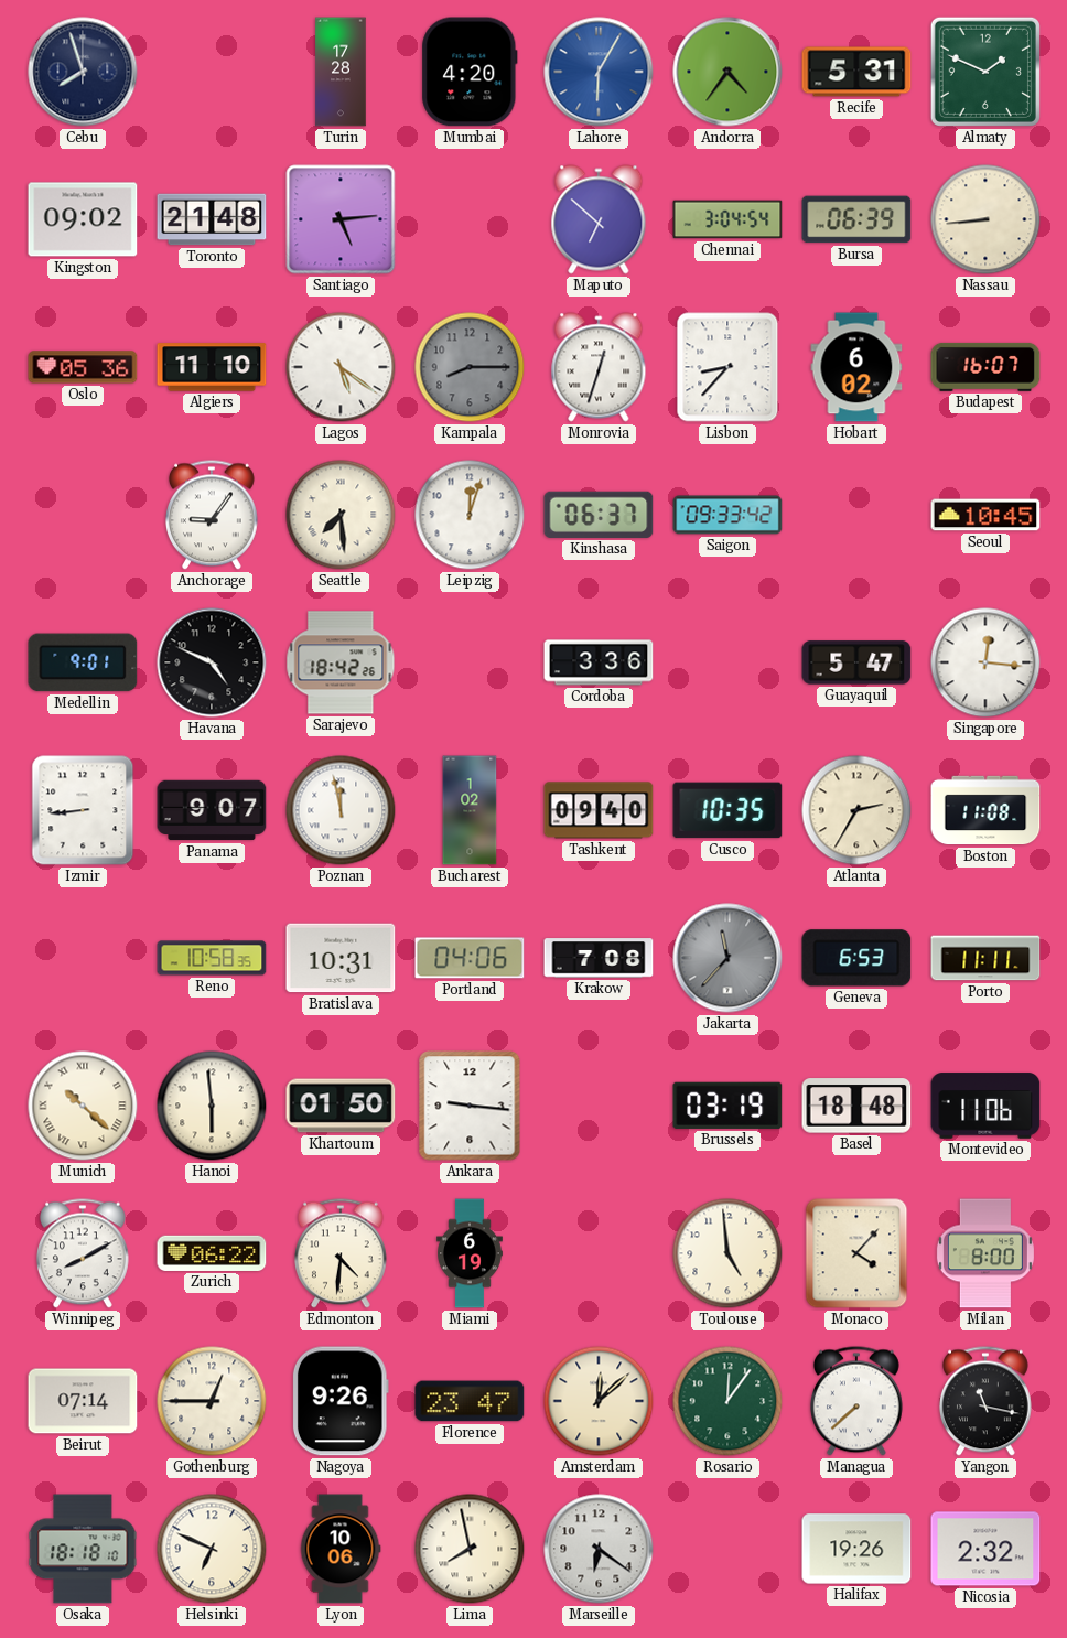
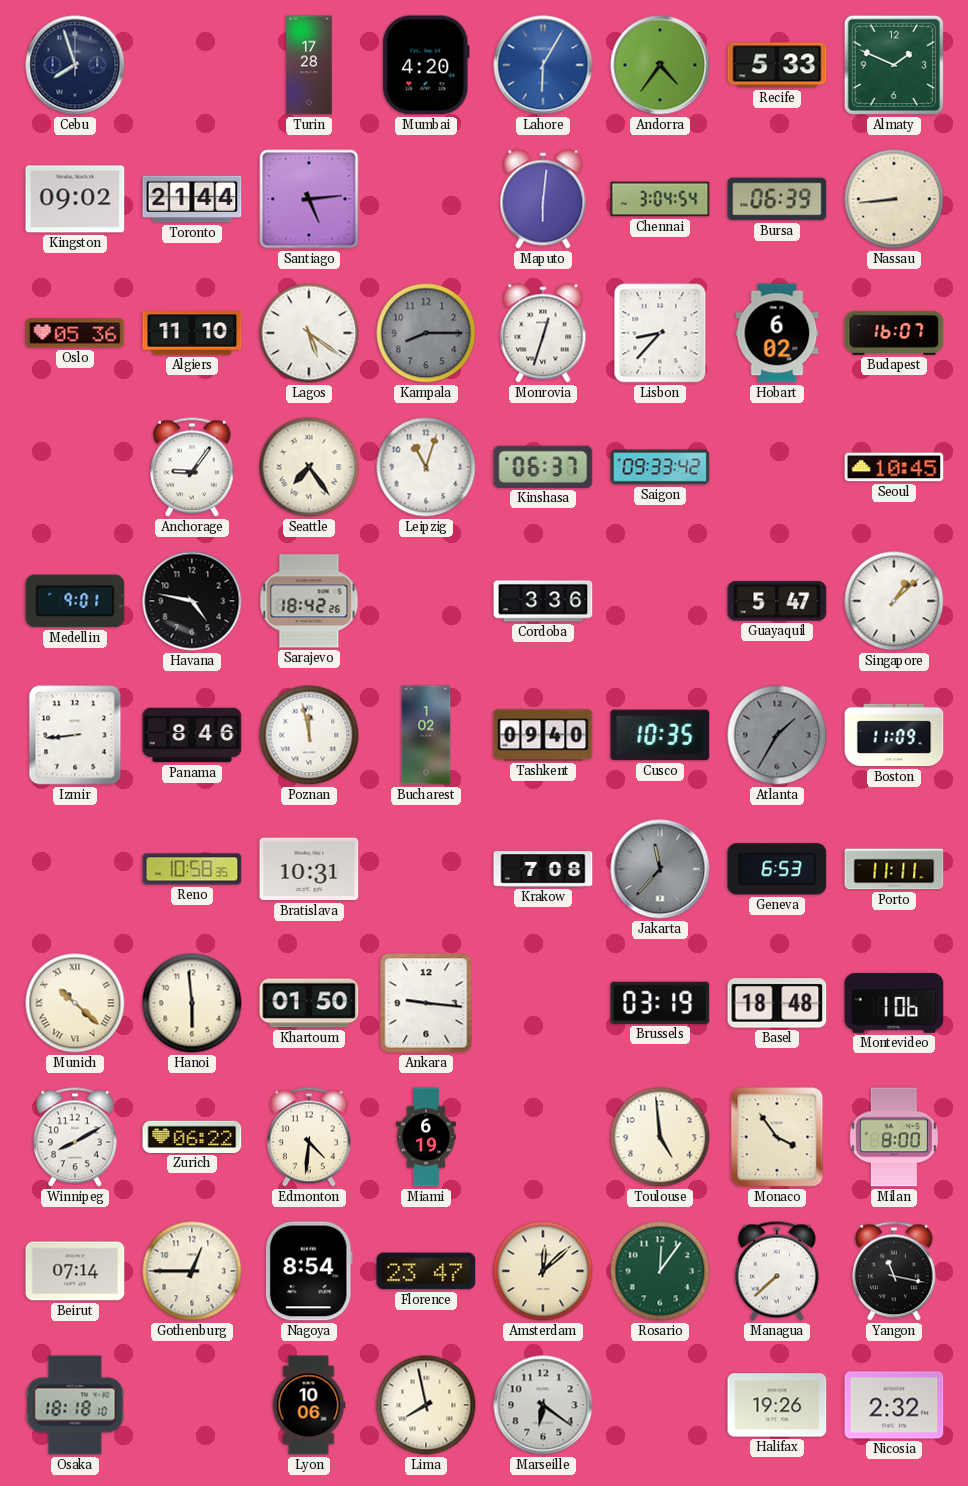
Recife: 5:31 -> 5:33 (777, 65)
Toronto: 21:48 -> 21:44 (192, 199)
Maputo: 6:52 -> 6:01 (543, 199)
Seattle: 7:29 -> 7:24 (309, 467)
Leipzig: 12:03 -> 11:03 (426, 467)
Havana: 4:49 -> 4:47 (192, 601)
Singapore: 12:16 -> 1:08 (894, 601)
Panama: 9:07 -> 8:46 (192, 735)
Atlanta: 2:35 -> 1:35 (777, 735)
Atlanta dial: cream -> grey (777, 735)
Boston: 11:08 -> 11:09 (894, 735)
Portland: 04:06 -> none (470, 958)
Montevideo: 11:06 -> 1:06 (894, 1003)
Monaco: 4:07 -> 3:54 (777, 1137)
Nagoya: 9:26 -> 8:54 (309, 1271)
Helsinki: 6:49 -> none (212, 1549)
